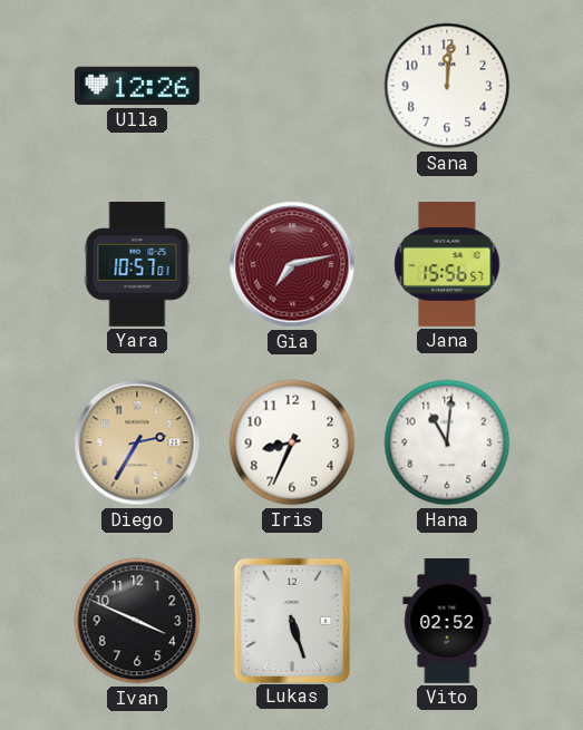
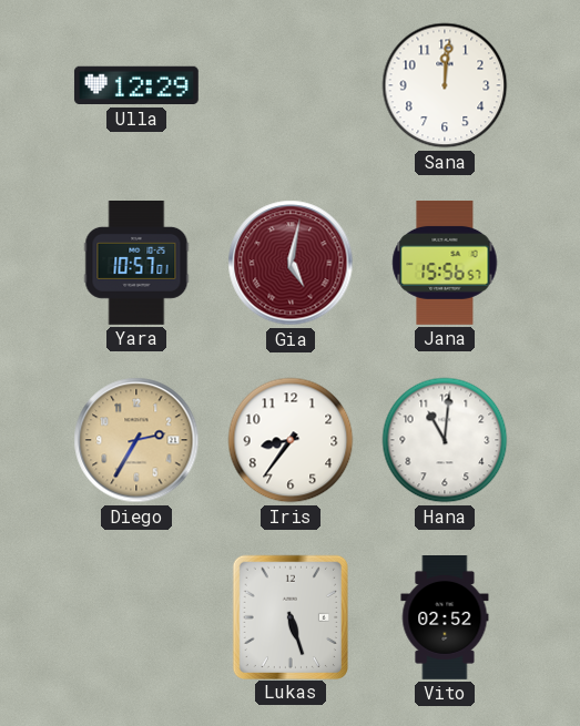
Ulla: 12:26 -> 12:29 (136, 85)
Gia: 7:13 -> 5:02 (291, 263)
Iris: 8:34 -> 8:36 (291, 440)
Ivan: 3:49 -> none (137, 621)
